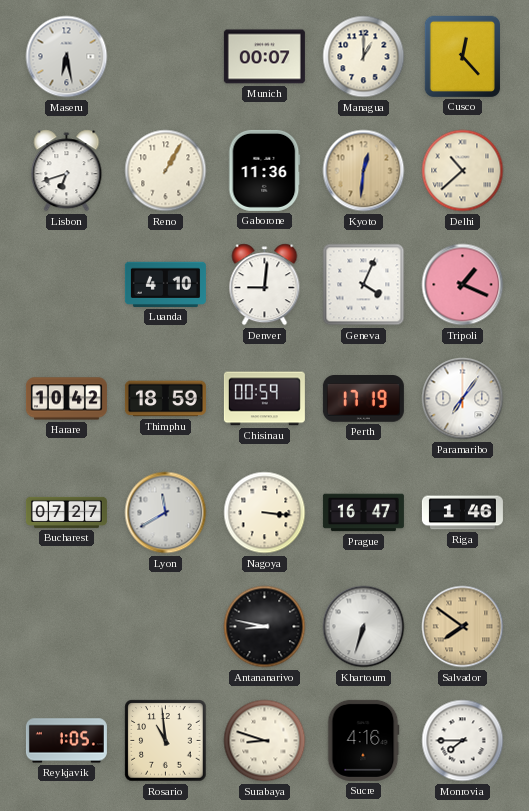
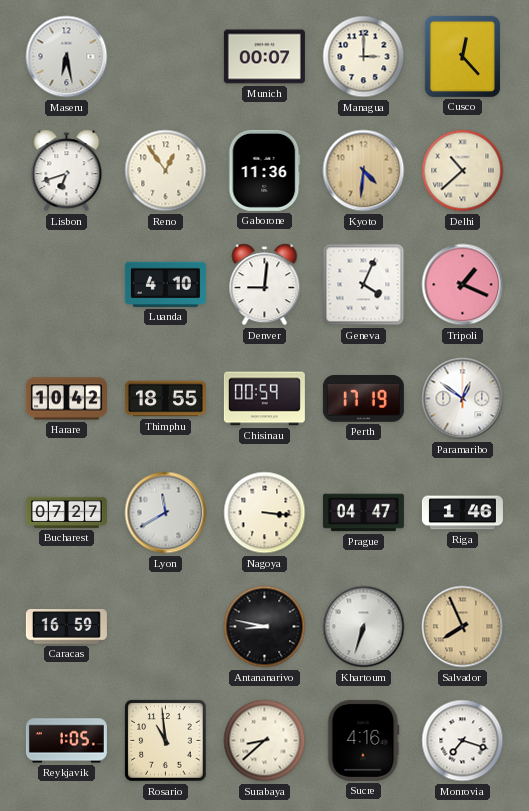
Managua: 1:00 -> 3:00 (364, 57)
Reno: 1:05 -> 12:54 (166, 171)
Kyoto: 12:31 -> 4:31 (364, 171)
Thimphu: 18:59 -> 18:55 (165, 399)
Paramaribo: 7:06 -> 12:51 (463, 399)
Prague: 16:47 -> 04:47 (363, 513)
Caracas: none -> 16:59 (66, 627)
Salvador: 7:51 -> 7:56 (463, 627)
Surabaya: 8:48 -> 8:38 (265, 741)
Monrovia: 7:45 -> 7:18 (463, 741)
